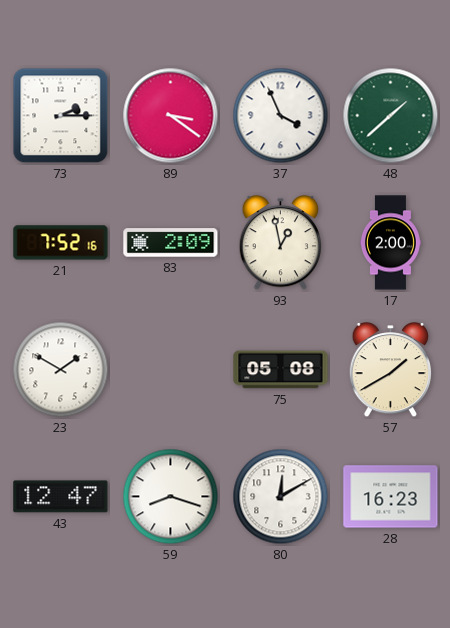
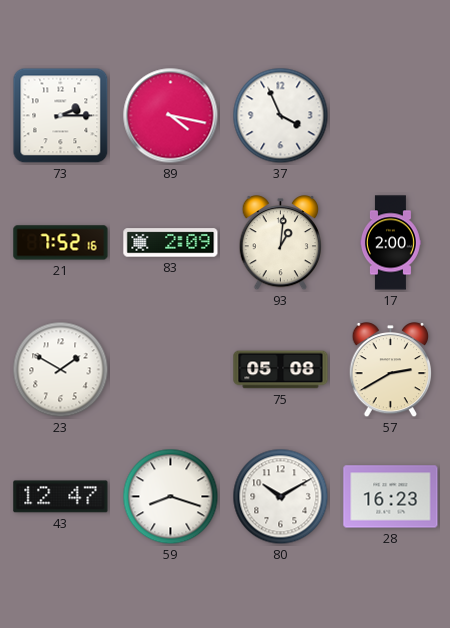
89: 3:21 -> 4:17 (171, 116)
48: 1:38 -> none (391, 116)
93: 12:58 -> 1:01 (280, 244)
57: 1:40 -> 2:40 (390, 371)
80: 12:10 -> 10:10 (281, 497)
